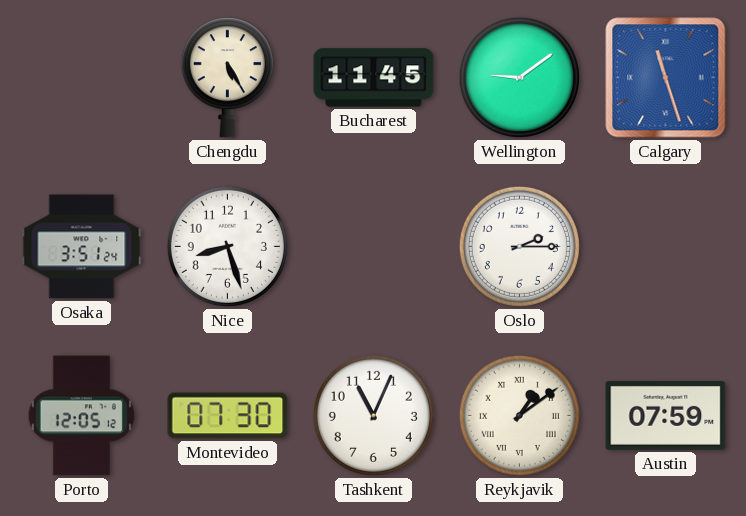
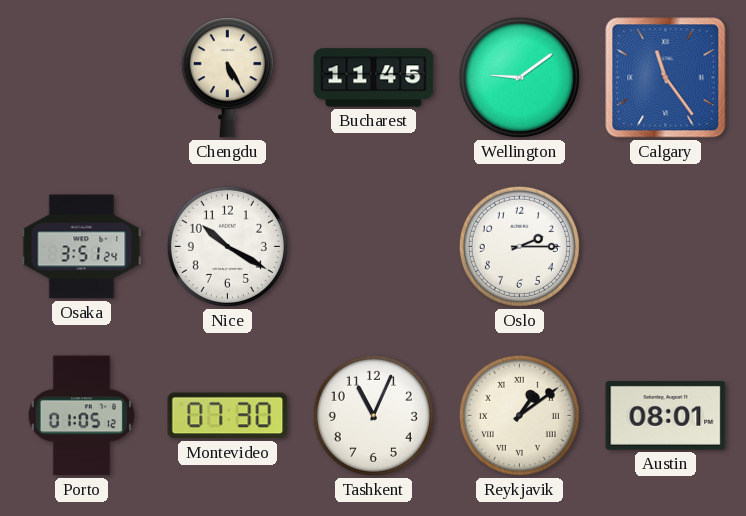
Calgary: 11:27 -> 11:24 (666, 78)
Nice: 8:27 -> 10:20 (227, 246)
Porto: 12:05 -> 01:05 (82, 416)
Austin: 07:59 -> 08:01 (666, 416)
